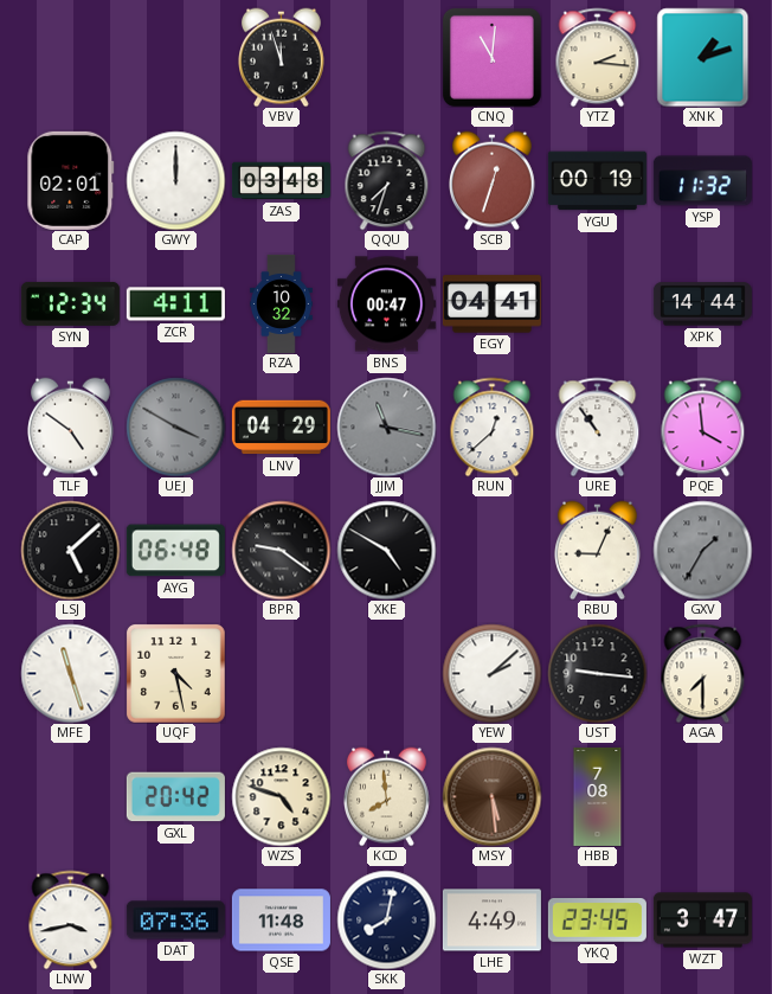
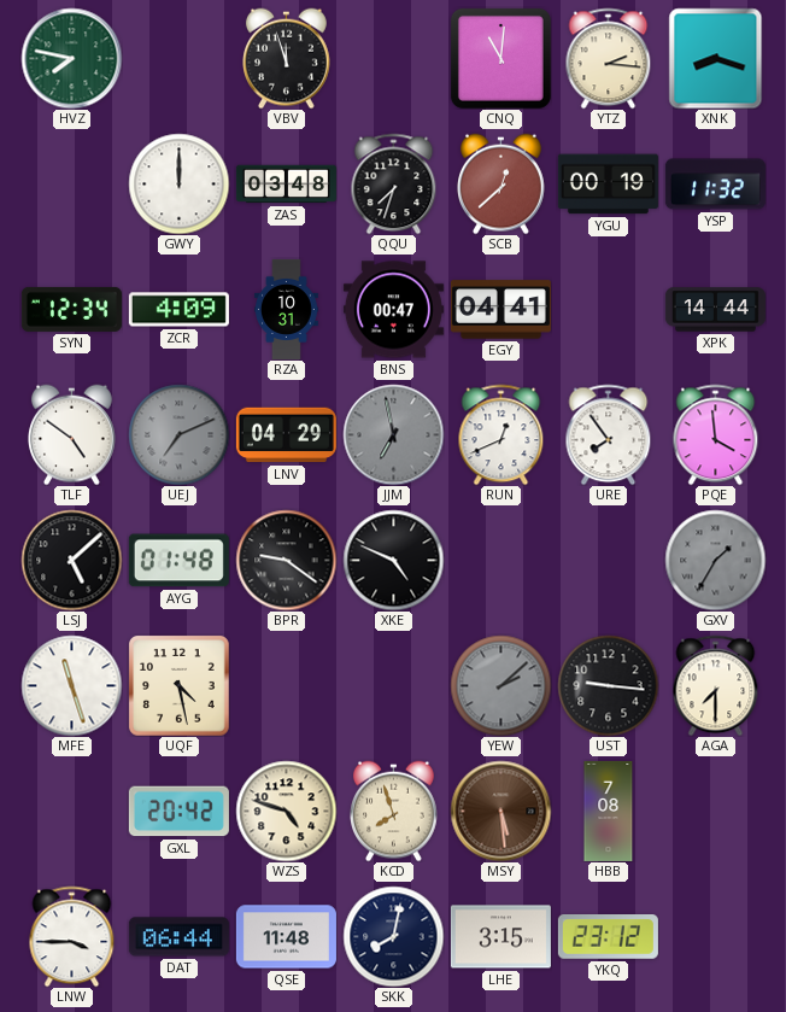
HVZ: none -> 7:47 (71, 58)
XNK: 1:12 -> 8:18 (716, 58)
CAP: 02:01 -> none (71, 180)
SCB: 12:33 -> 12:38 (501, 183)
ZCR: 4:11 -> 4:09 (178, 310)
RZA: 10:32 -> 10:31 (287, 309)
UEJ: 3:50 -> 7:11 (178, 434)
JJM: 11:17 -> 6:58 (393, 434)
RUN: 12:38 -> 12:41 (501, 434)
URE: 10:54 -> 7:54 (609, 434)
AYG: 06:48 -> 01:48 (178, 561)
XKE: 4:50 -> 4:49 (393, 560)
RBU: 9:04 -> none (598, 550)
YEW dial: white -> grey (500, 685)
KCD: 7:59 -> 7:57 (394, 811)
LNW: 3:43 -> 3:45 (72, 936)
DAT: 07:36 -> 06:44 (178, 937)
LHE: 4:49 -> 3:15 (500, 937)
YKQ: 23:45 -> 23:12 (608, 937)
WZT: 3:47 -> none (702, 921)
